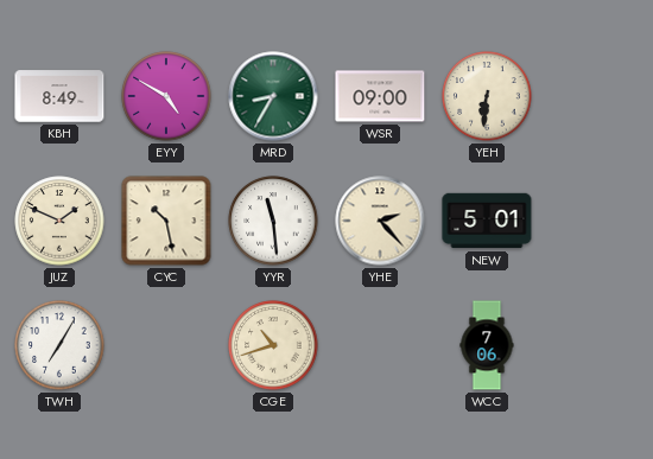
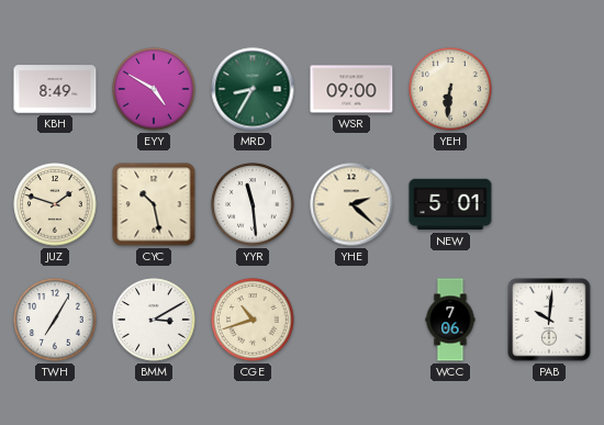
JUZ: 1:49 -> 1:48 (55, 204)
YHE: 2:23 -> 2:22 (351, 204)
BMM: none -> 3:10 (154, 320)
PAB: none -> 10:01 (549, 320)
